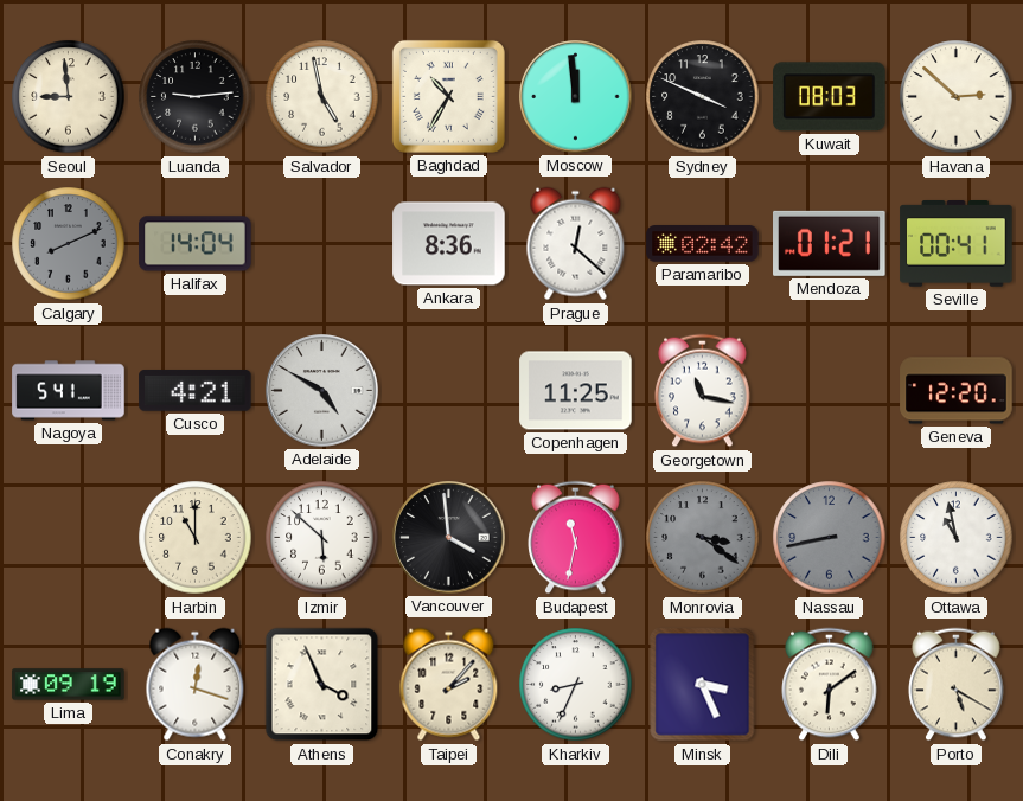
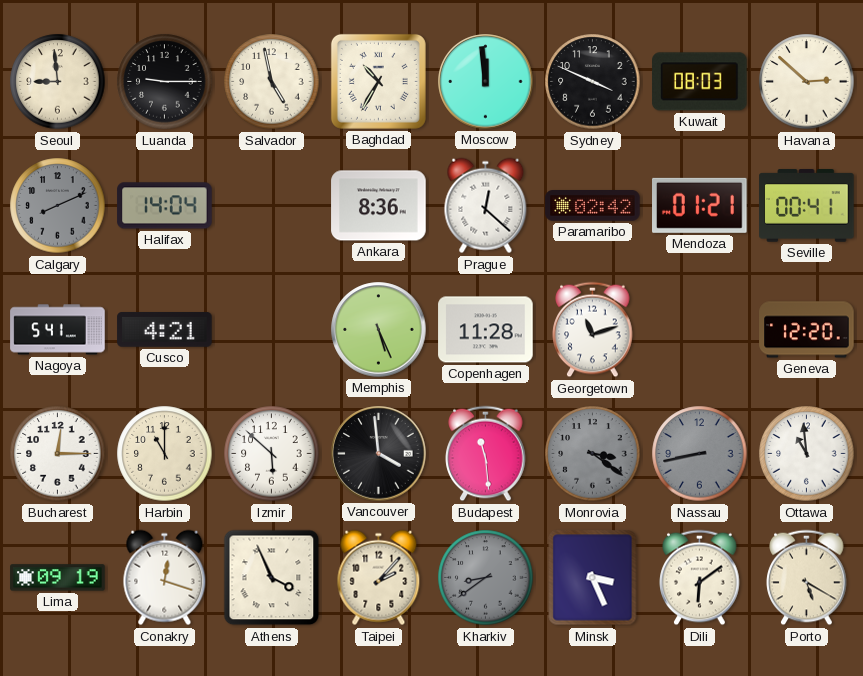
Luanda: 9:14 -> 9:15 (165, 82)
Adelaide: 4:50 -> none (322, 391)
Memphis: none -> 5:26 (379, 330)
Copenhagen: 11:25 -> 11:28 (486, 330)
Georgetown: 11:17 -> 11:12 (593, 330)
Bucharest: none -> 12:15 (58, 454)
Budapest: 11:32 -> 11:29 (486, 454)
Ottawa: 10:58 -> 10:59 (807, 454)
Kharkiv: 8:34 -> 8:39 (486, 578)
Kharkiv dial: white -> grey (486, 578)
